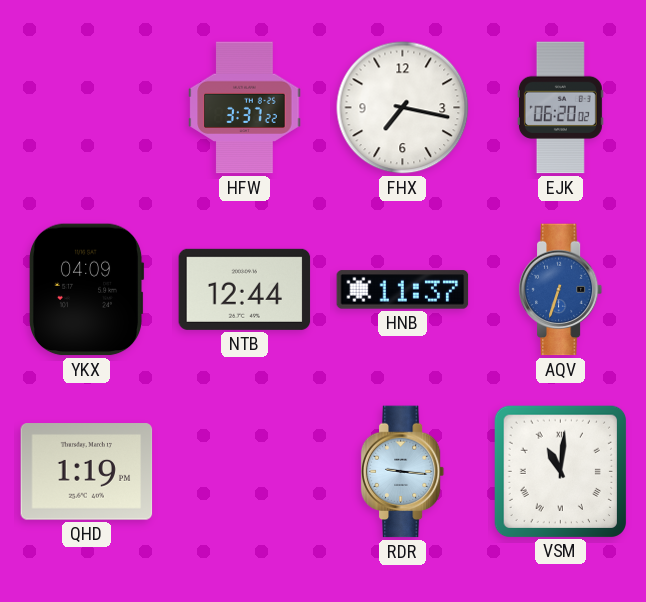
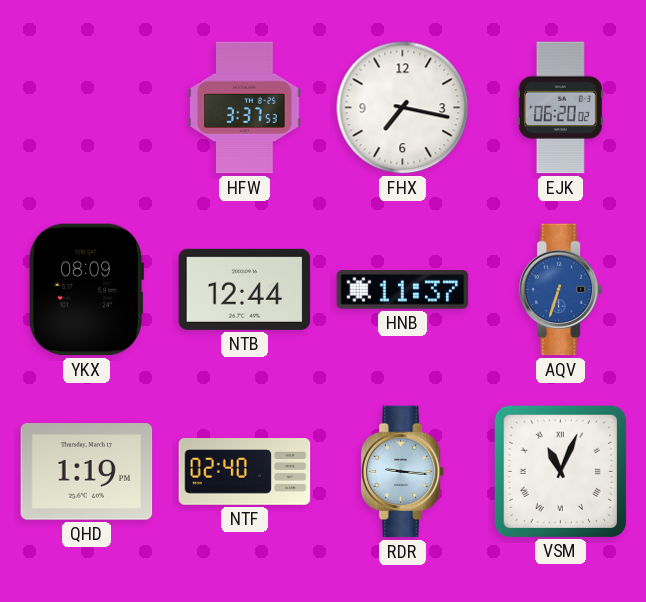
HFW: 3:37:22 -> 3:37:53 (245, 108)
YKX: 04:09 -> 08:09 (86, 290)
NTF: none -> 02:40 (245, 472)
VSM: 11:01 -> 11:04 (560, 471)
